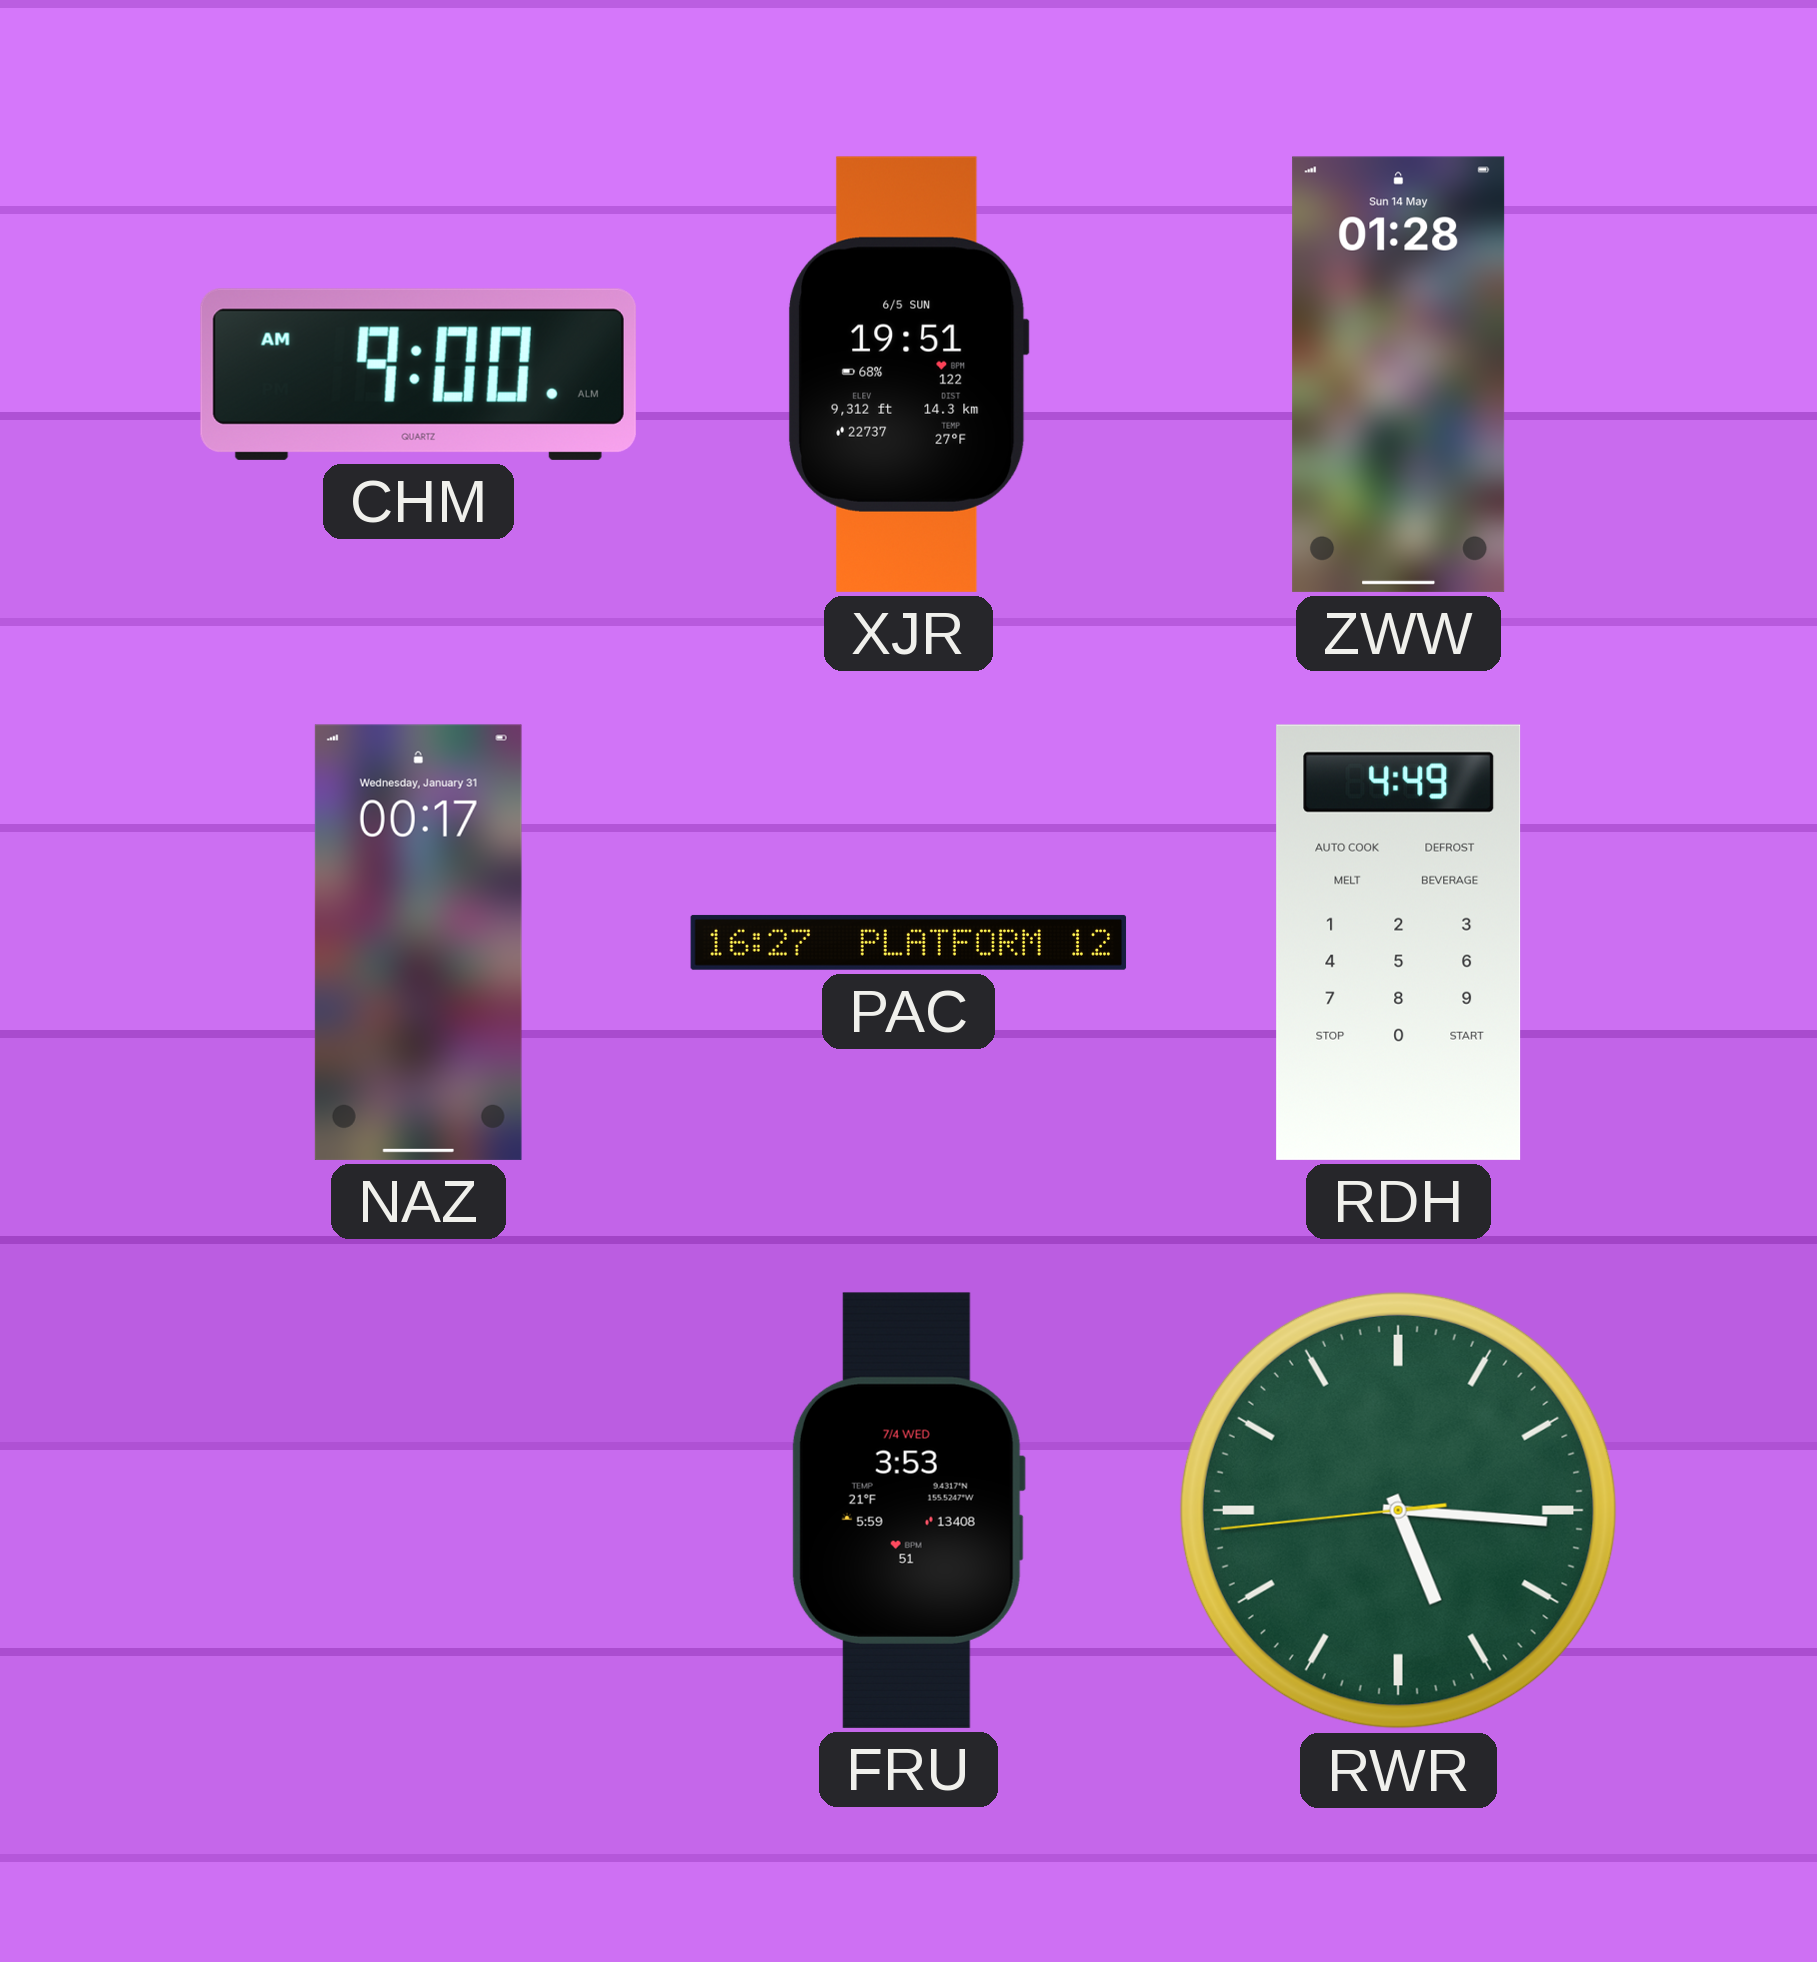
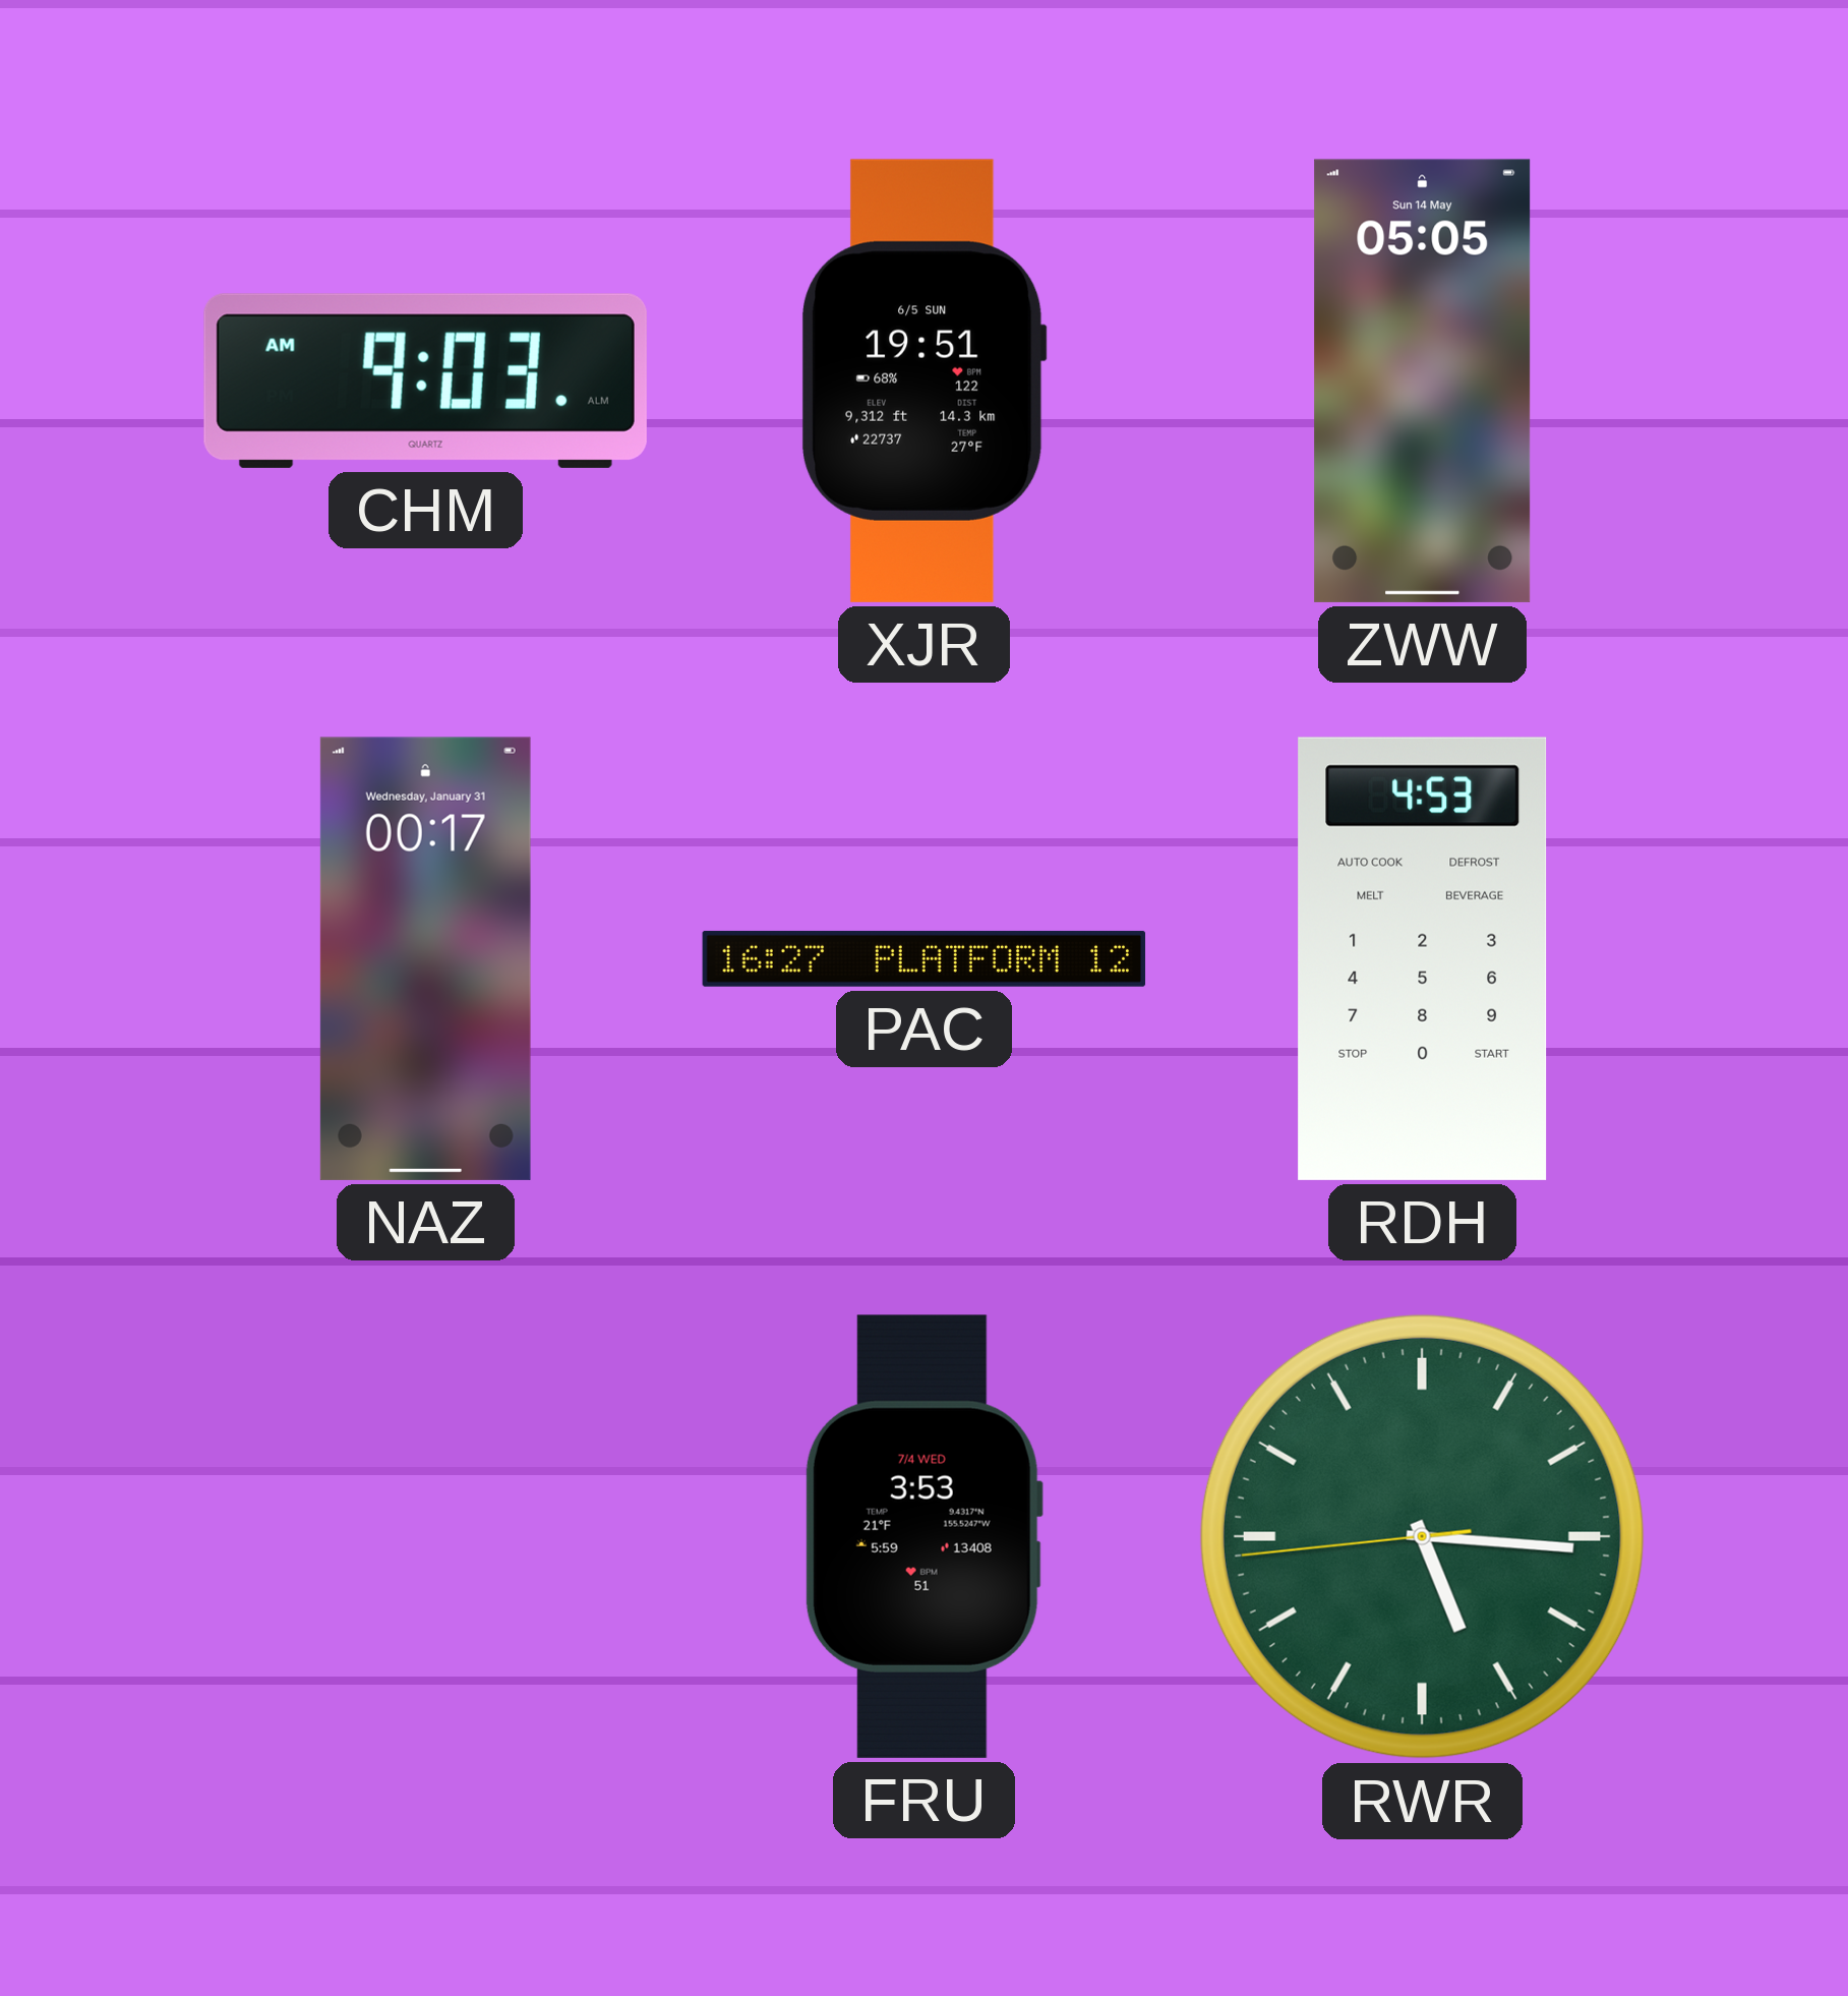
CHM: 9:00 -> 9:03 (425, 380)
ZWW: 01:28 -> 05:05 (1423, 380)
RDH: 4:49 -> 4:53 (1423, 958)
